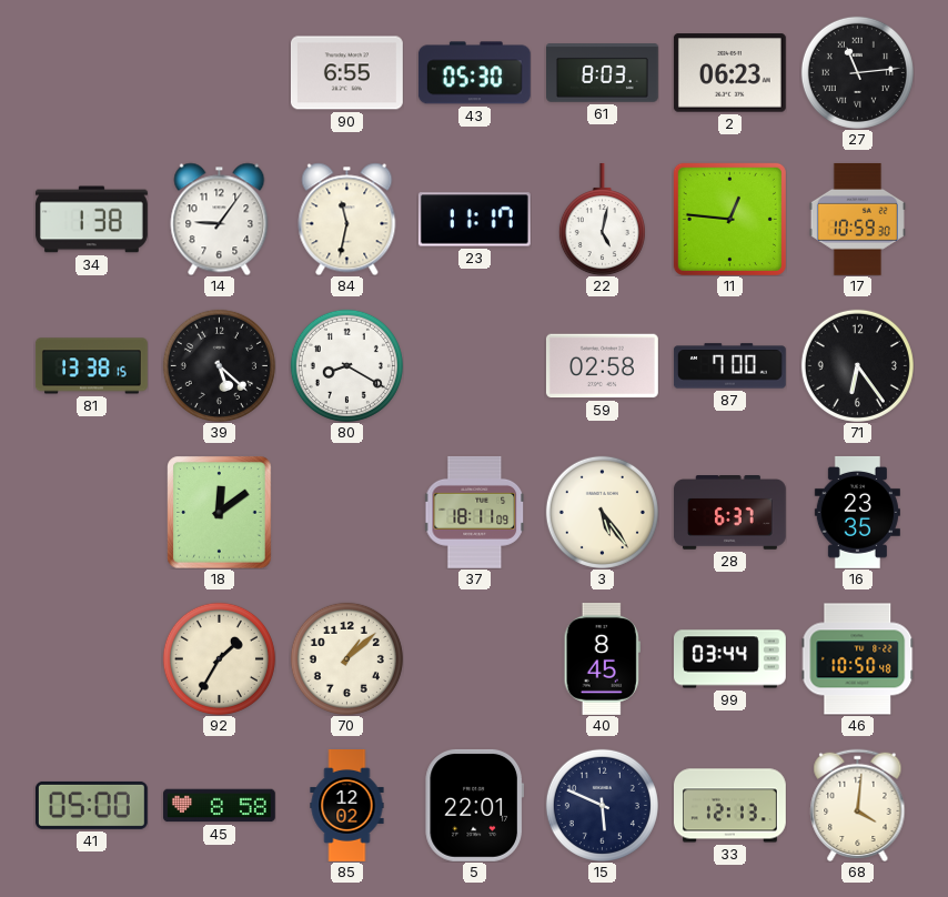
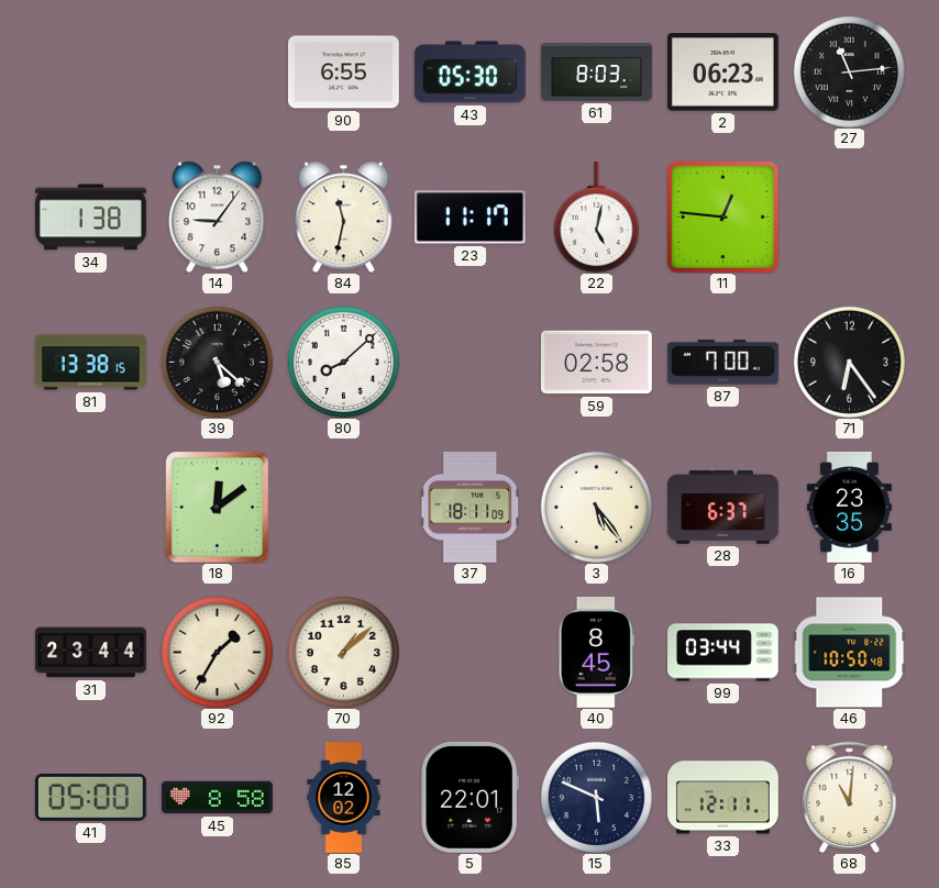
17: 10:59 -> none (857, 219)
80: 8:20 -> 8:08 (343, 362)
31: none -> 23:44 (90, 653)
33: 12:13 -> 12:11 (723, 798)
68: 4:01 -> 11:01 (850, 797)
